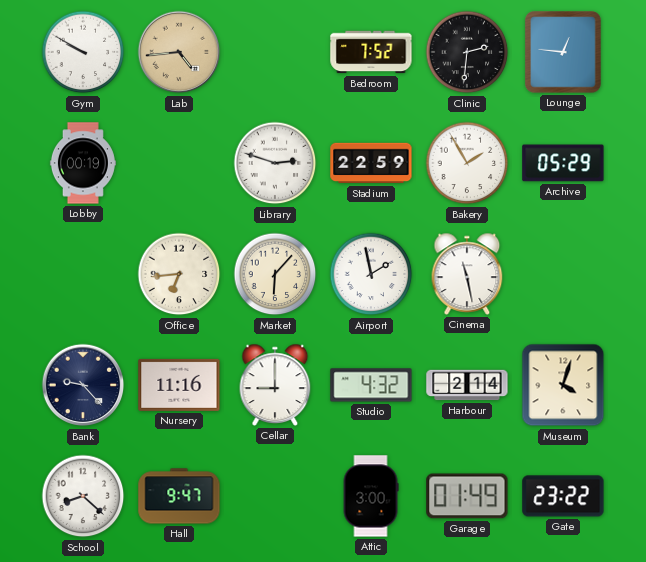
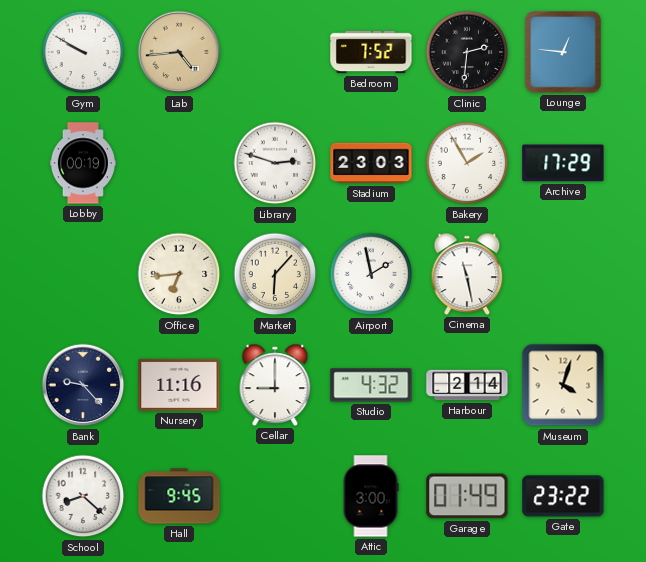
Stadium: 22:59 -> 23:03 (371, 163)
Archive: 05:29 -> 17:29 (563, 163)
Hall: 9:47 -> 9:45 (179, 496)
